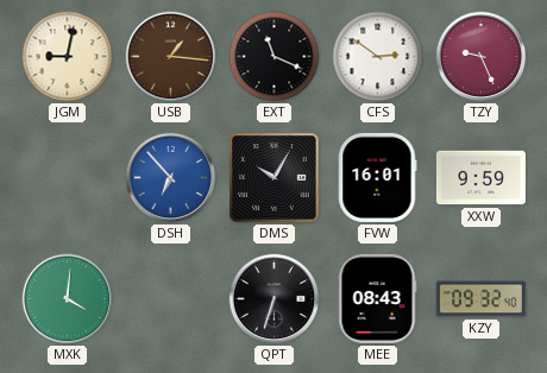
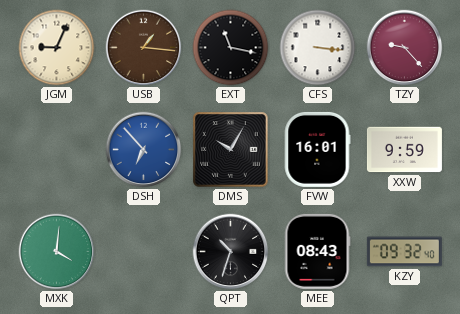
JGM: 9:02 -> 9:04 (57, 48)
EXT: 11:19 -> 11:17 (231, 48)
CFS: 2:51 -> 3:16 (318, 48)
TZY: 9:26 -> 9:23 (405, 48)
QPT: 6:33 -> 10:33 (231, 252)
